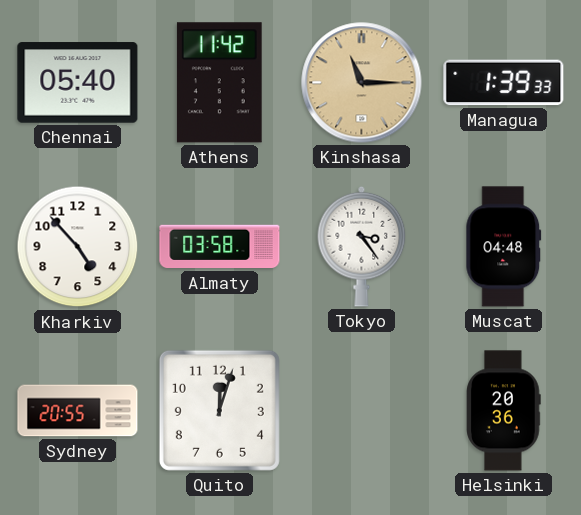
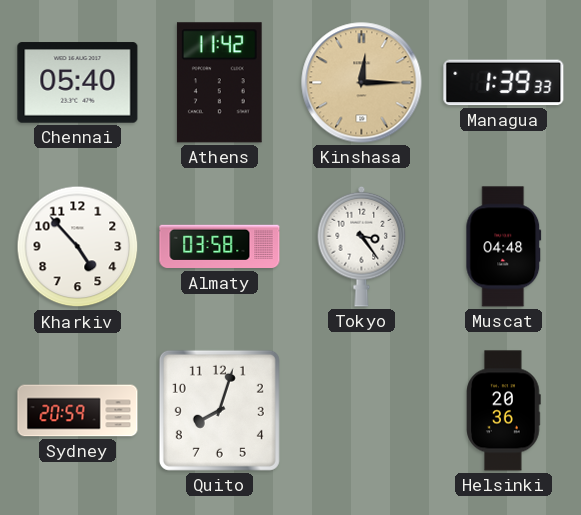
Kinshasa: 11:15 -> 12:15 (362, 83)
Sydney: 20:55 -> 20:59 (78, 411)
Quito: 12:03 -> 8:03 (219, 410)
